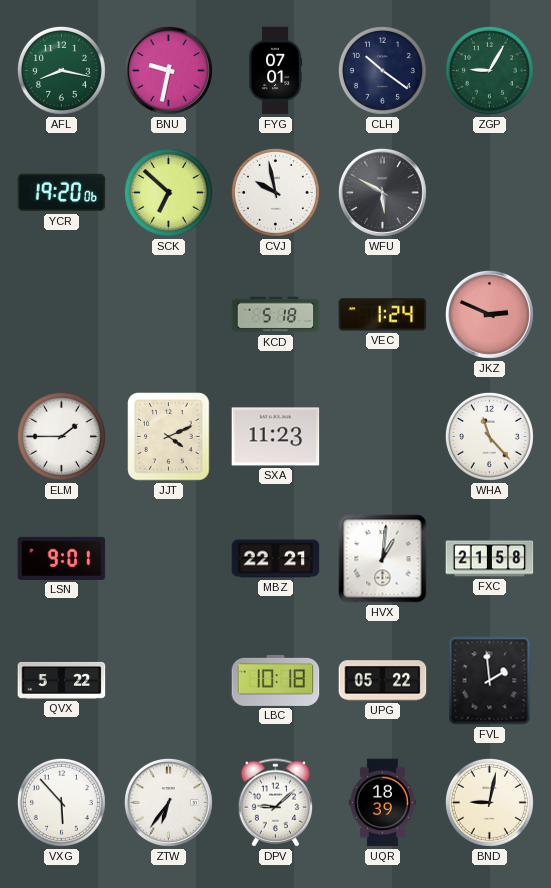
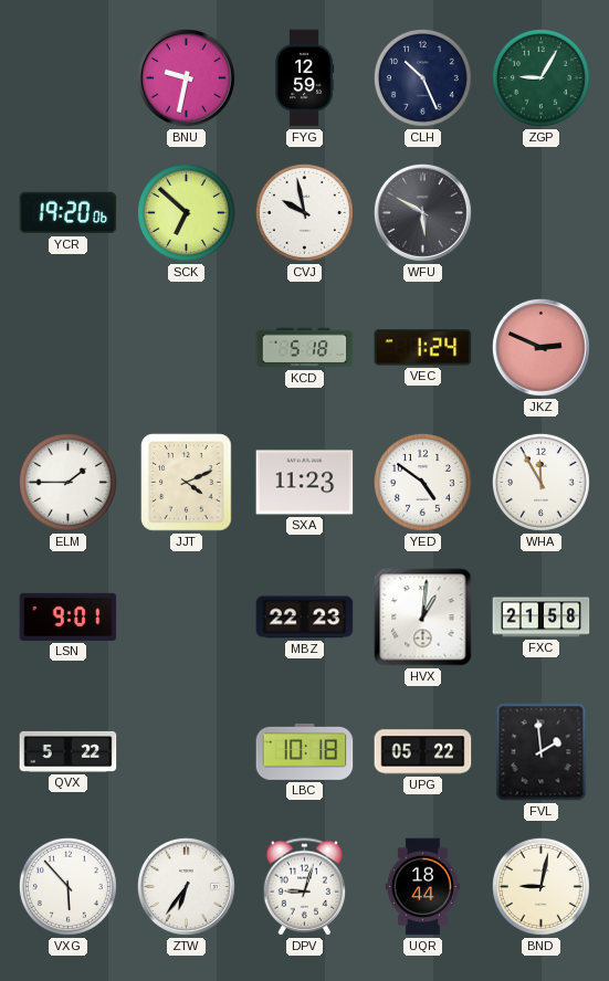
AFL: 8:17 -> none (61, 70)
FYG: 07:01 -> 12:59 (305, 78)
CLH: 10:21 -> 10:26 (422, 77)
YED: none -> 4:51 (422, 482)
WHA: 11:23 -> 11:55 (540, 482)
MBZ: 22:21 -> 22:23 (305, 618)
DPV: 9:08 -> 9:03 (305, 887)
UQR: 18:39 -> 18:44 (422, 887)
